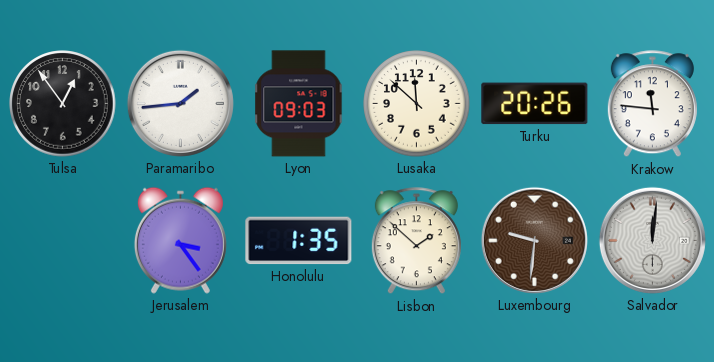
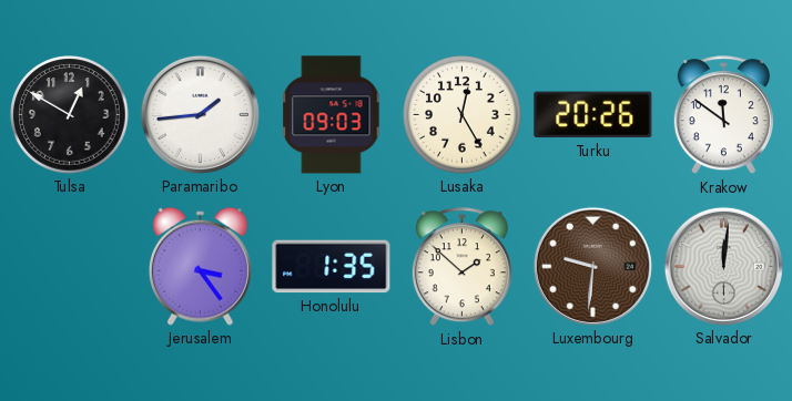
Tulsa: 12:54 -> 12:50 (70, 115)
Lusaka: 11:52 -> 12:25 (463, 115)
Krakow: 11:46 -> 11:51 (723, 115)
